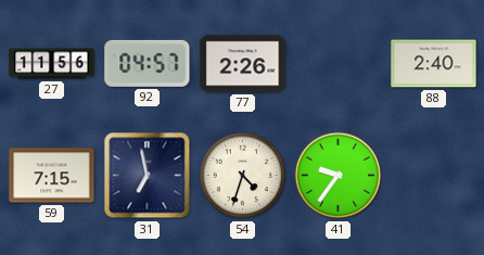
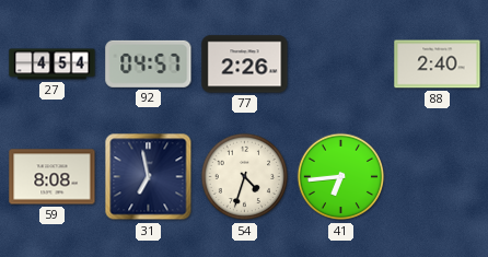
27: 11:56 -> 4:54 (53, 65)
59: 7:15 -> 8:08 (53, 177)
41: 9:36 -> 6:44 (341, 177)
